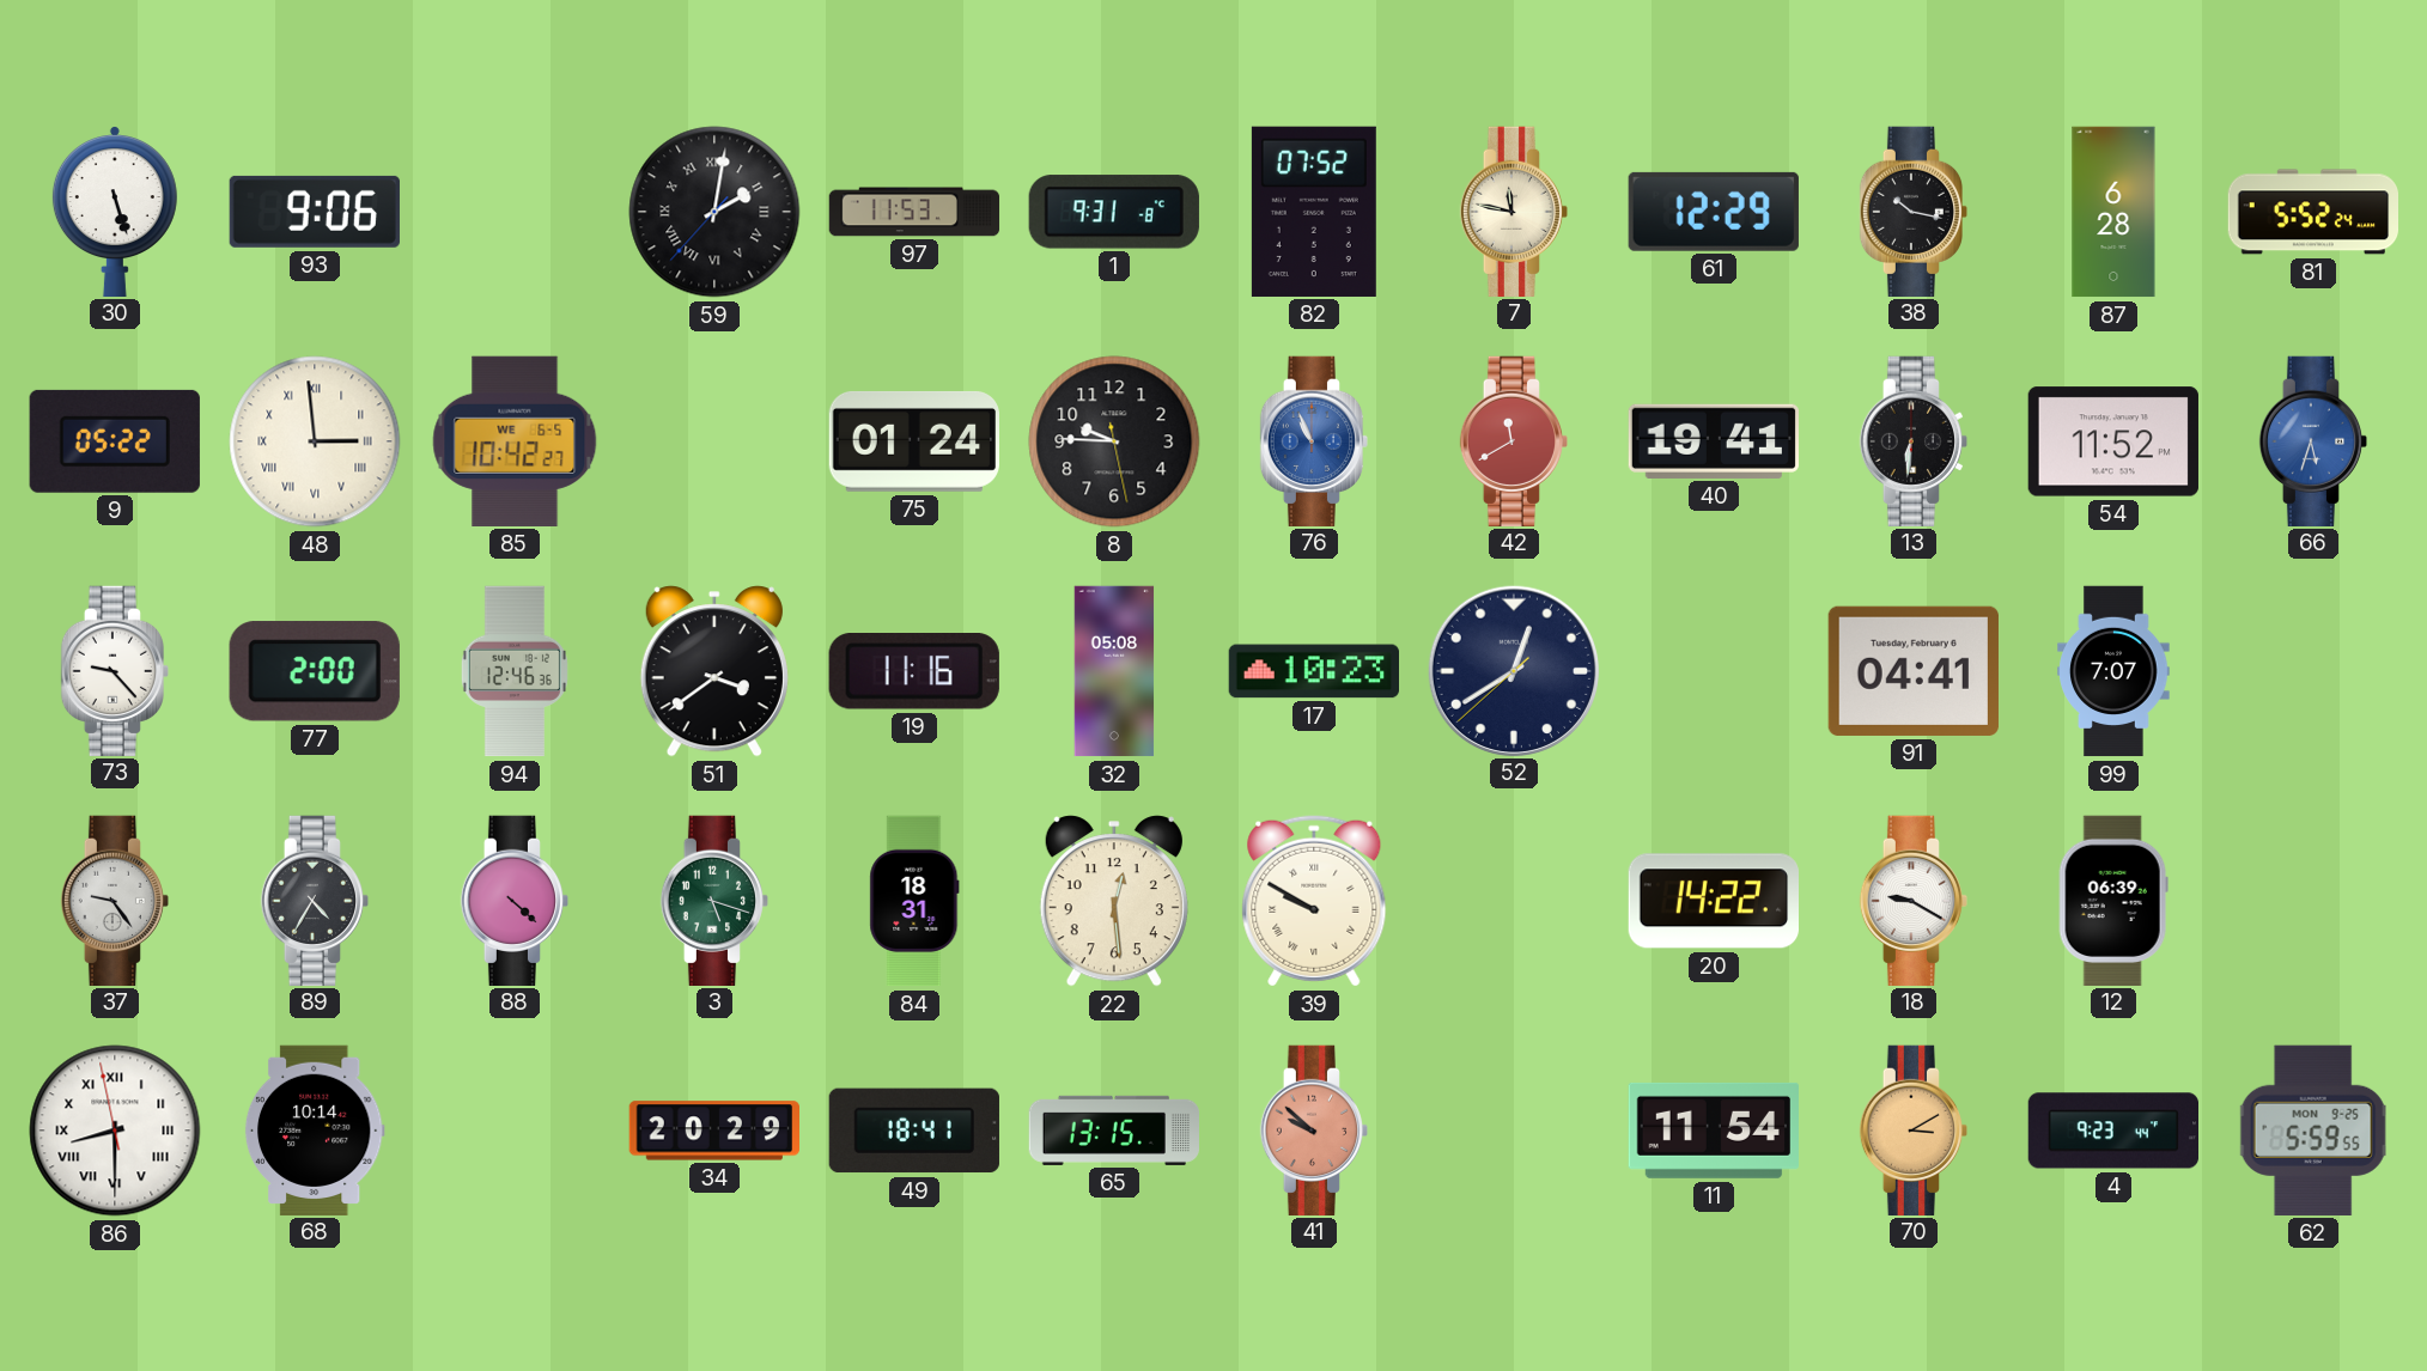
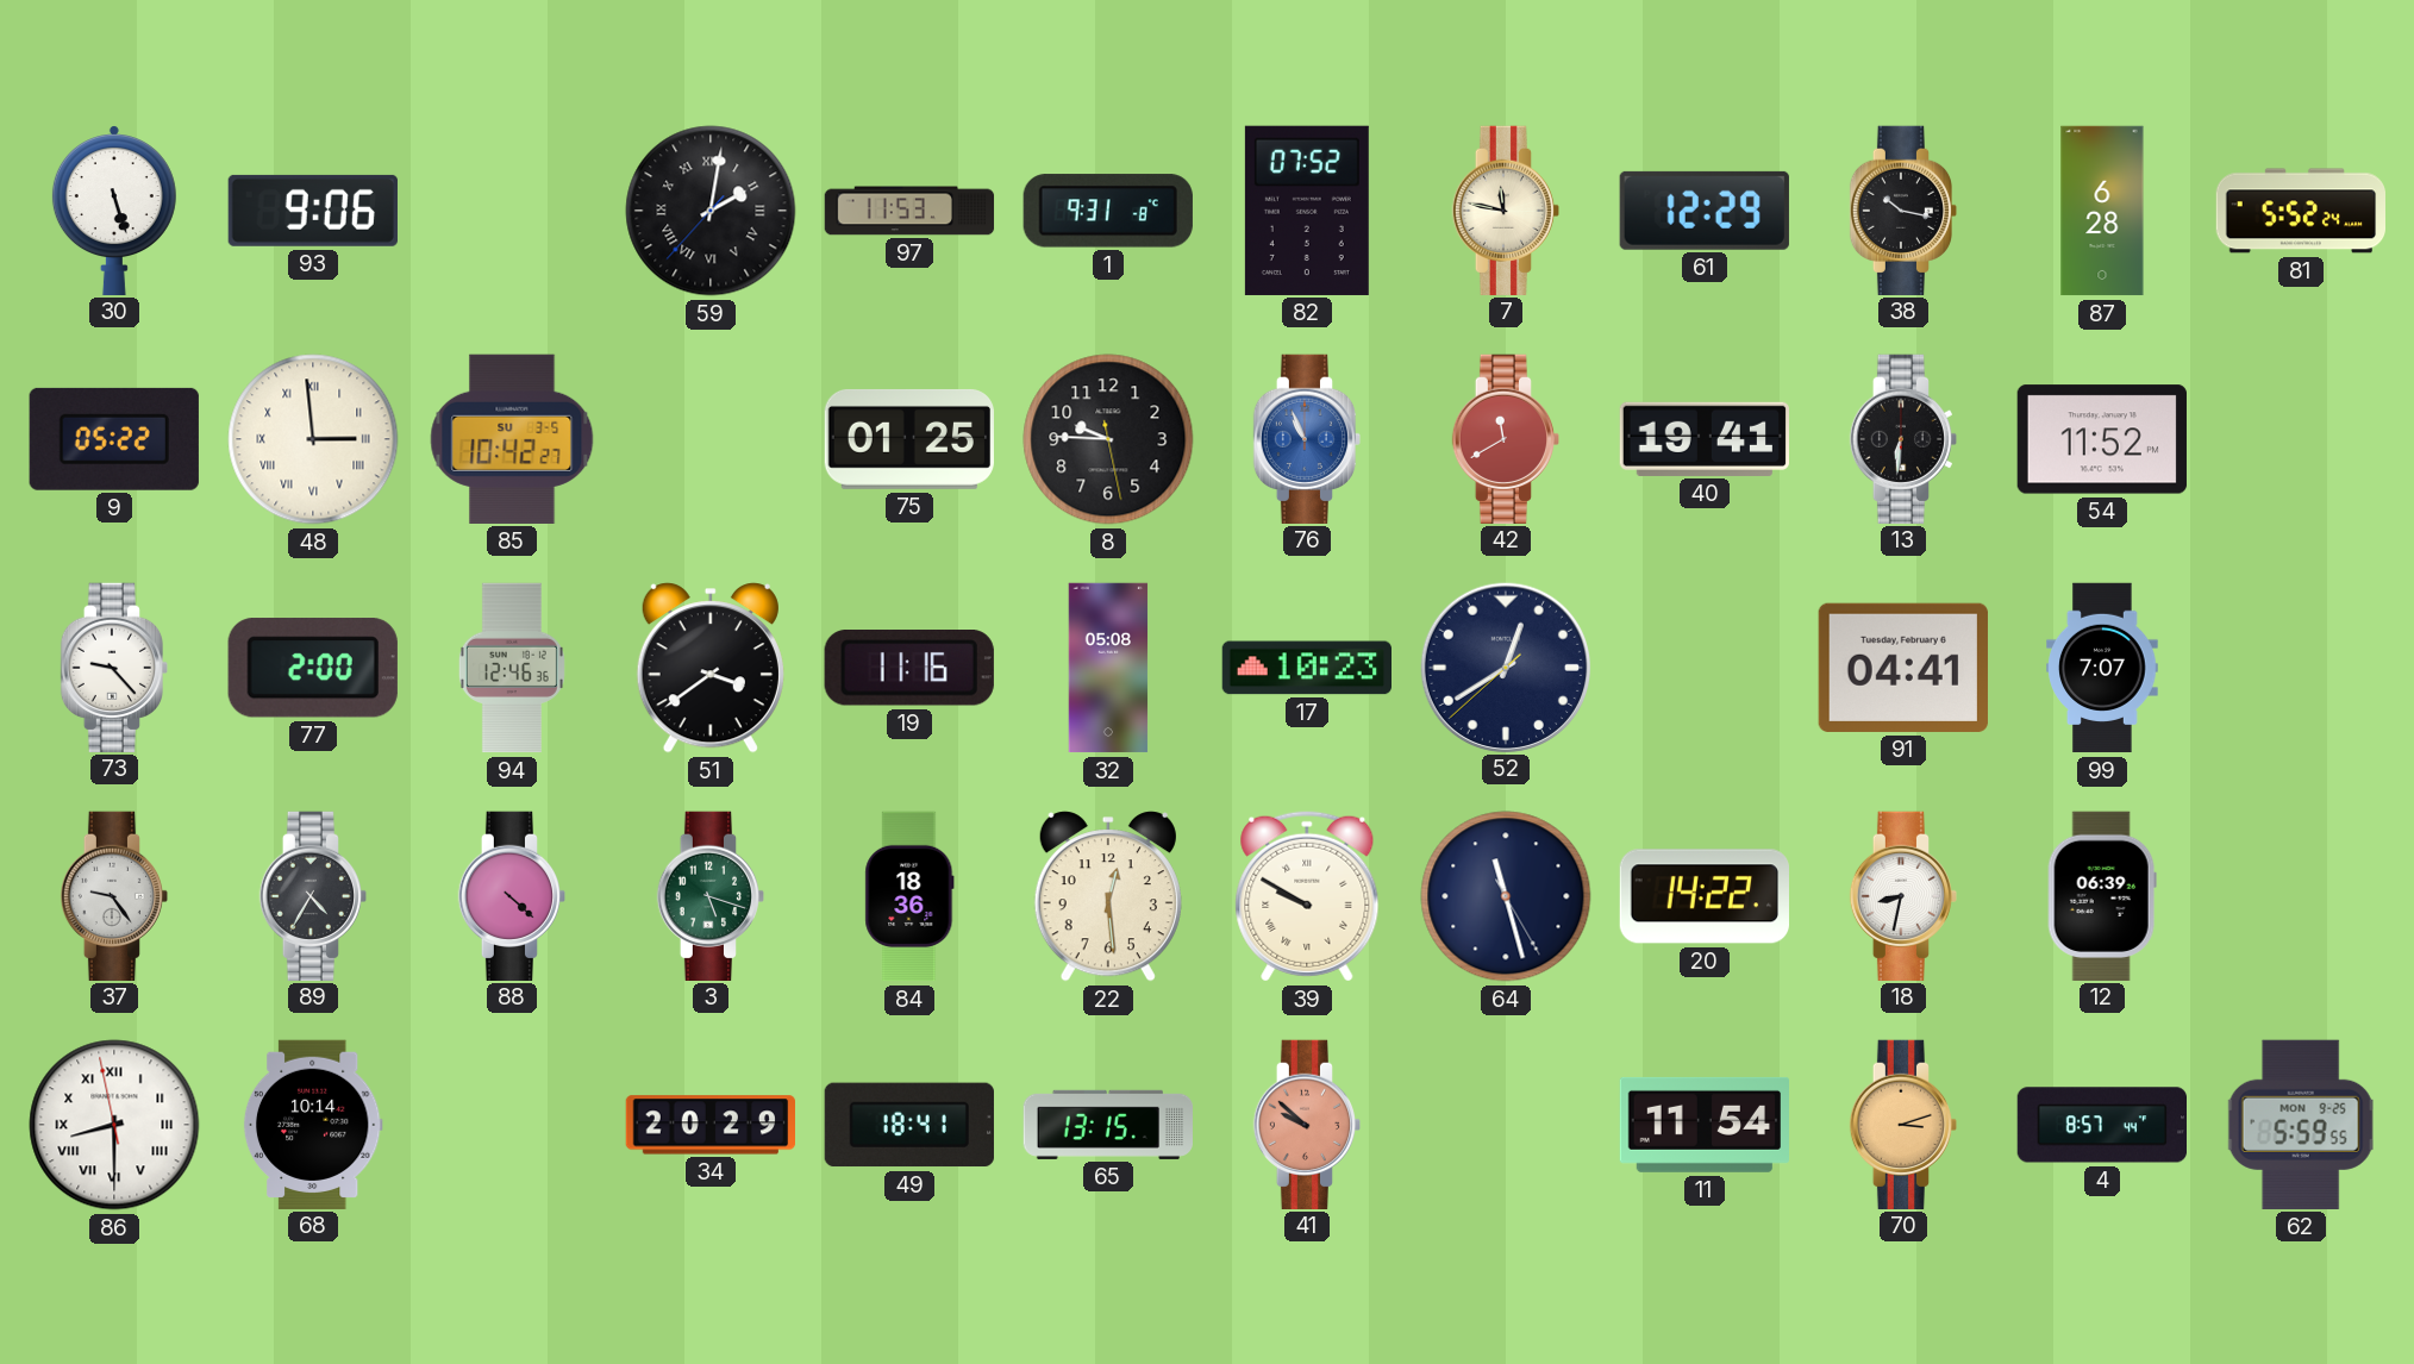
85 date: WE 6-5 -> SU 3-5 (512, 439)
75: 01:24 -> 01:25 (908, 439)
66: 5:33 -> none (2312, 440)
84: 18:31 -> 18:36 (909, 896)
64: none -> 11:27 (1506, 896)
18: 9:20 -> 8:32 (1902, 895)
70: 3:10 -> 3:12 (1902, 1124)
4: 9:23 -> 8:57 (2101, 1125)
